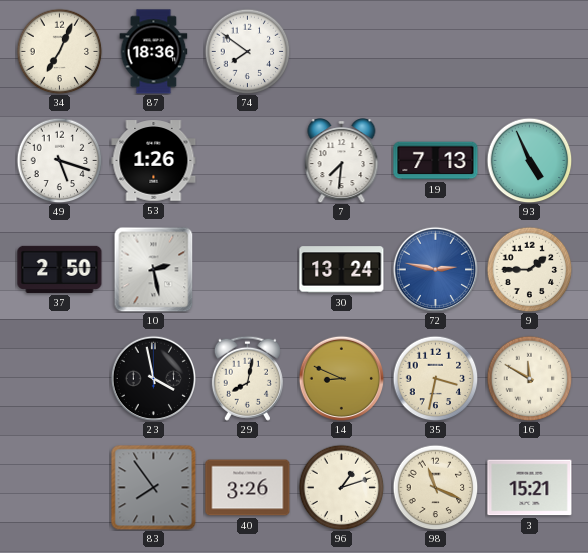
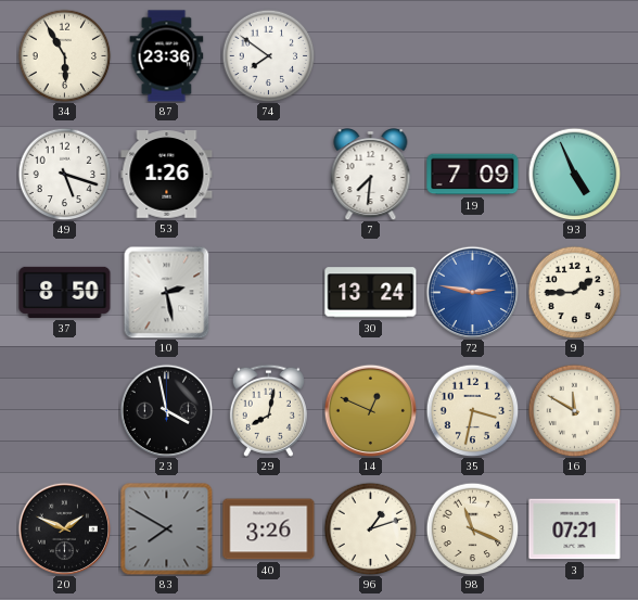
34: 7:04 -> 5:55 (64, 55)
87: 18:36 -> 23:36 (167, 56)
19: 7:13 -> 7:09 (473, 175)
37: 2:50 -> 8:50 (65, 292)
14: 8:49 -> 12:49 (370, 410)
20: none -> 1:49 (64, 528)
83: 7:54 -> 7:50 (167, 529)
3: 15:21 -> 07:21 (575, 529)
